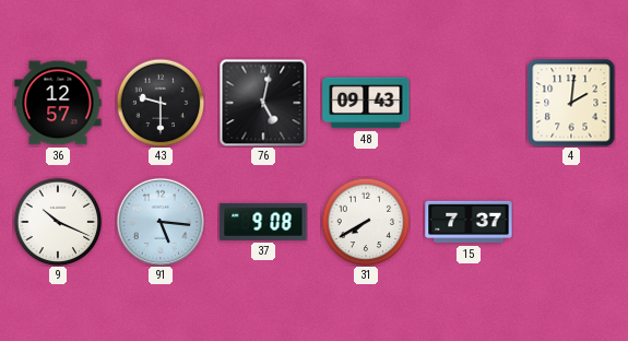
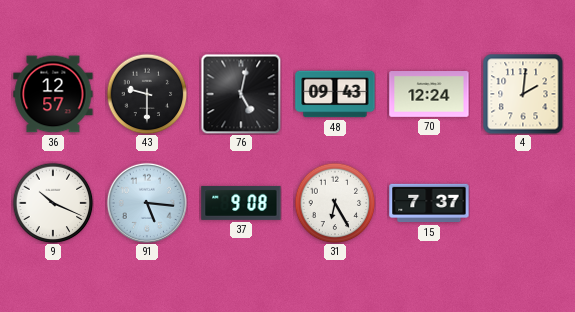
70: none -> 12:24 (429, 95)
31: 7:40 -> 6:25 (335, 203)
